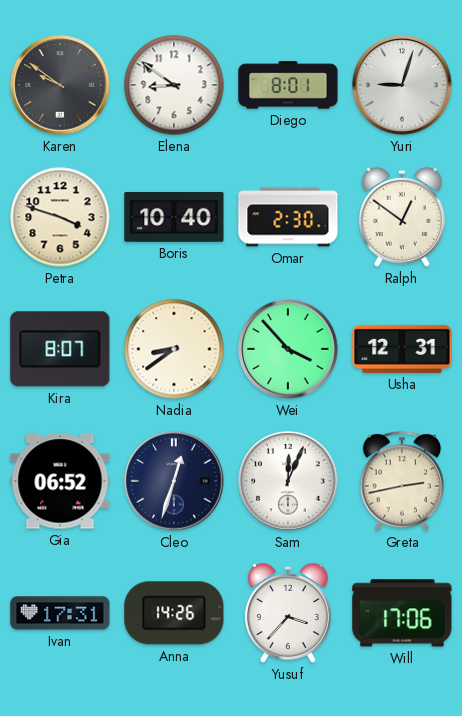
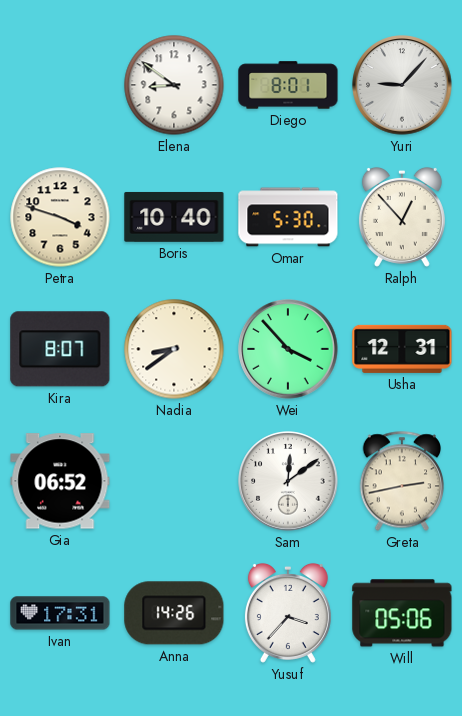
Karen: 9:51 -> none (60, 85)
Yuri: 9:03 -> 9:07 (402, 85)
Omar: 2:30 -> 5:30 (288, 217)
Ralph: 12:51 -> 12:53 (402, 217)
Cleo: 12:33 -> none (174, 481)
Sam: 12:04 -> 12:09 (288, 481)
Will: 17:06 -> 05:06 (402, 613)
